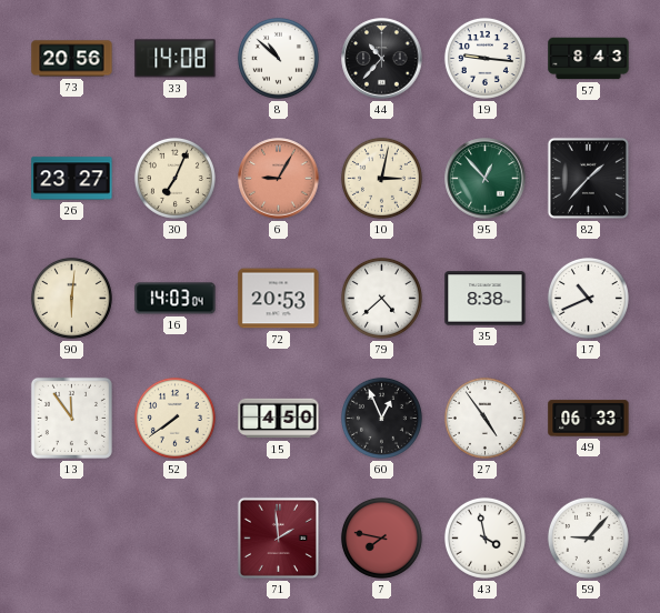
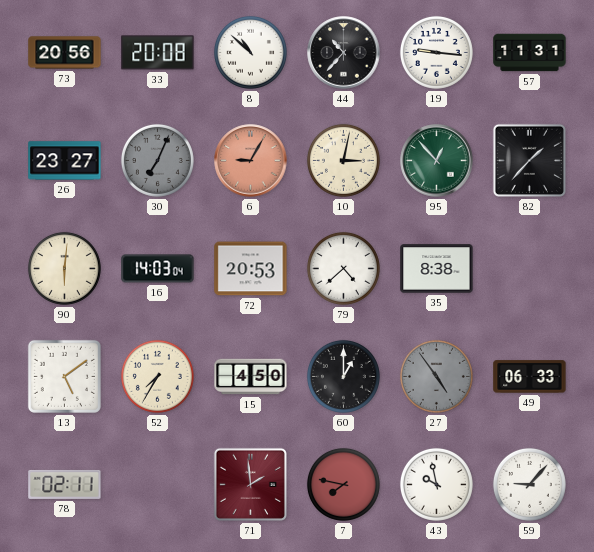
33: 14:08 -> 20:08 (158, 53)
57: 8:43 -> 11:31 (530, 53)
30 dial: cream -> grey (157, 160)
17: 10:41 -> none (588, 298)
13: 11:54 -> 5:09 (64, 376)
52: 7:39 -> 7:35 (157, 376)
60: 12:56 -> 1:00 (343, 376)
27 dial: white -> grey (436, 376)
78: none -> 02:11 (65, 484)
43: 3:58 -> 9:58 (436, 484)
